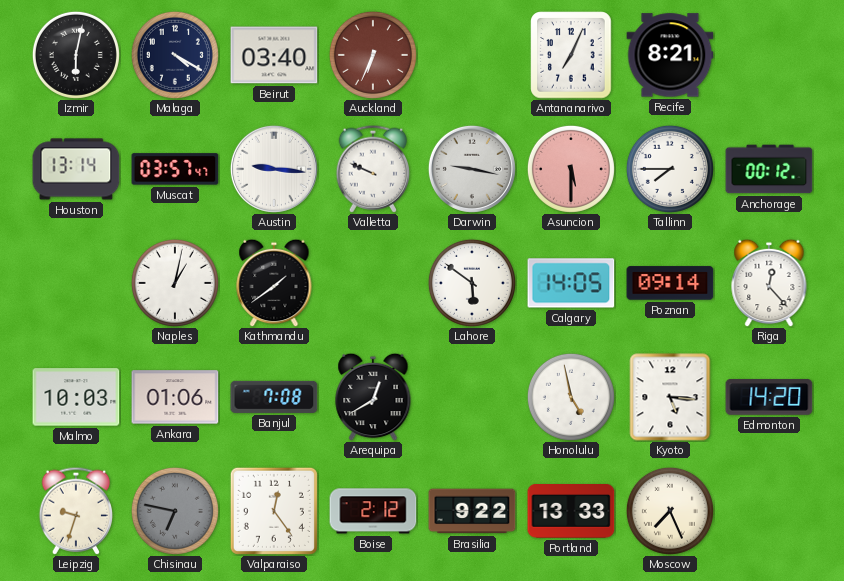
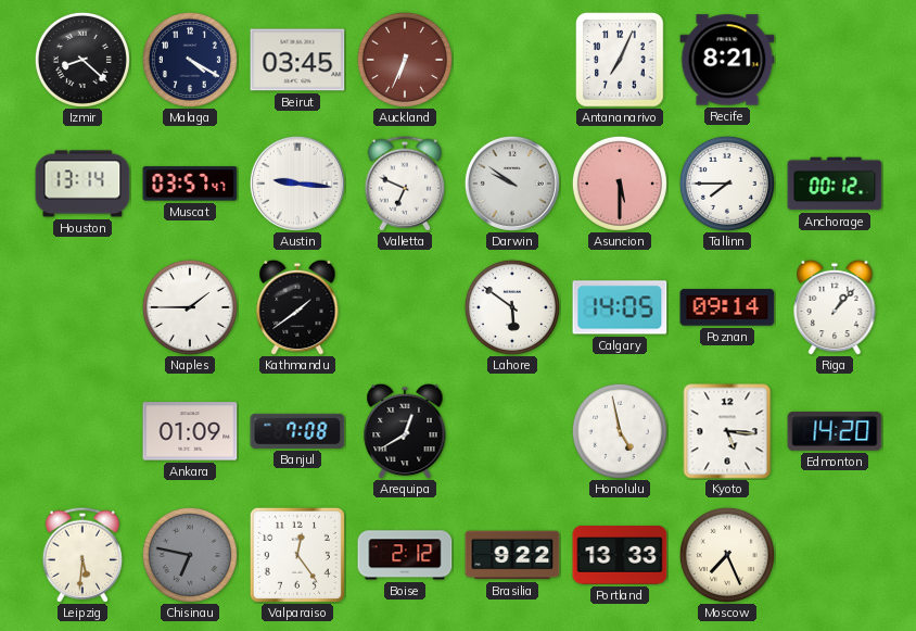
Izmir: 6:02 -> 8:22 (82, 60)
Beirut: 03:40 -> 03:45 (297, 60)
Valletta: 9:49 -> 6:49 (404, 184)
Darwin: 9:17 -> 9:51 (512, 184)
Naples: 1:02 -> 1:45 (190, 307)
Riga: 12:23 -> 1:07 (835, 307)
Malmo: 10:03 -> none (76, 397)
Ankara: 01:06 -> 01:09 (190, 431)
Leipzig: 9:33 -> 5:31 (81, 555)
